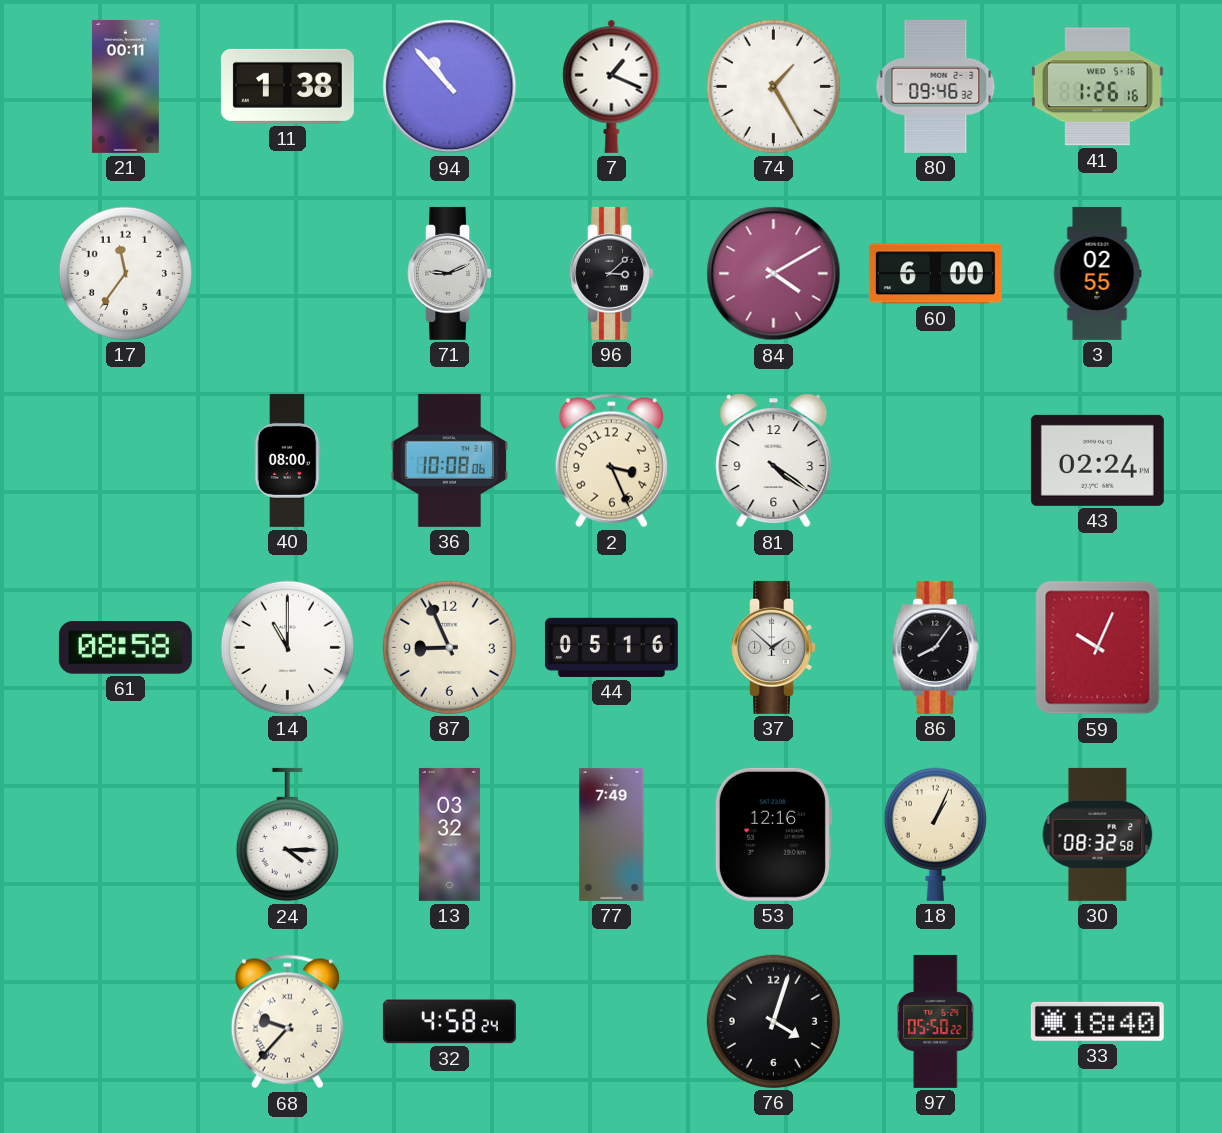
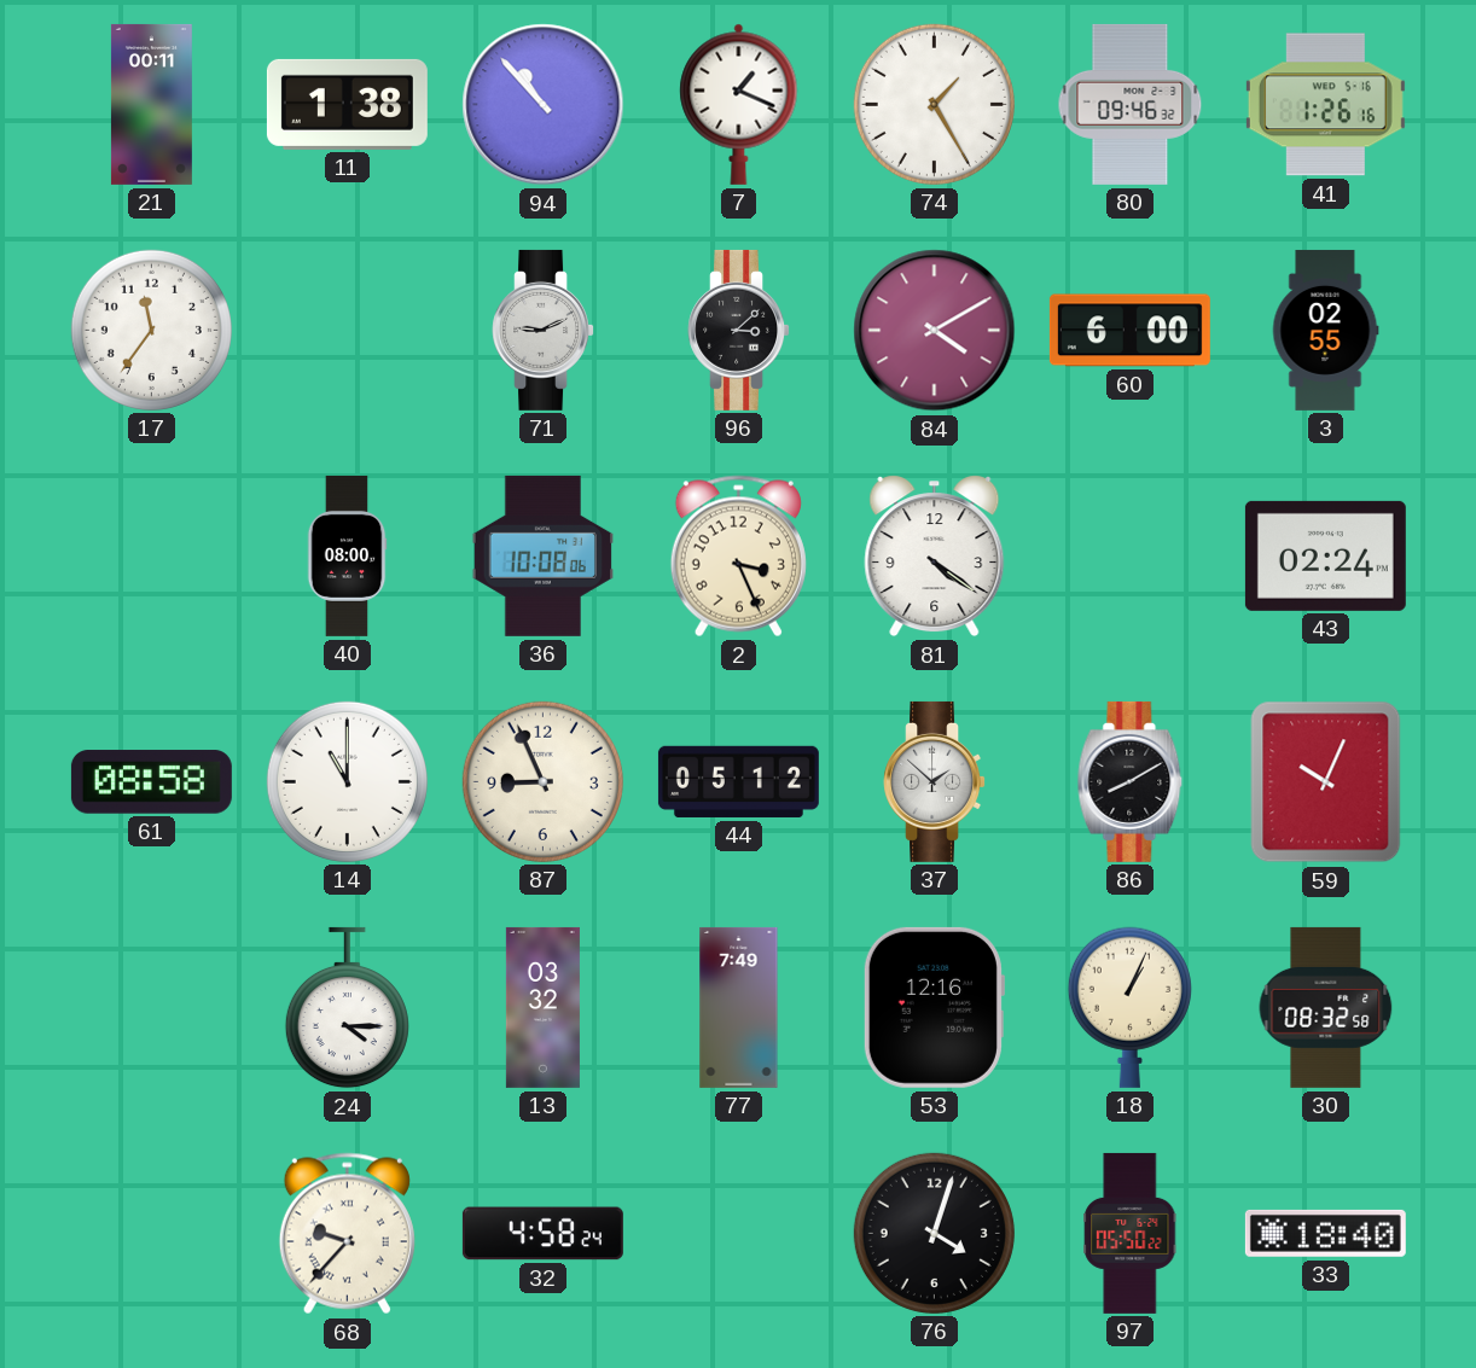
44: 05:16 -> 05:12 (738, 781)
86: 8:06 -> 8:10 (1131, 781)
